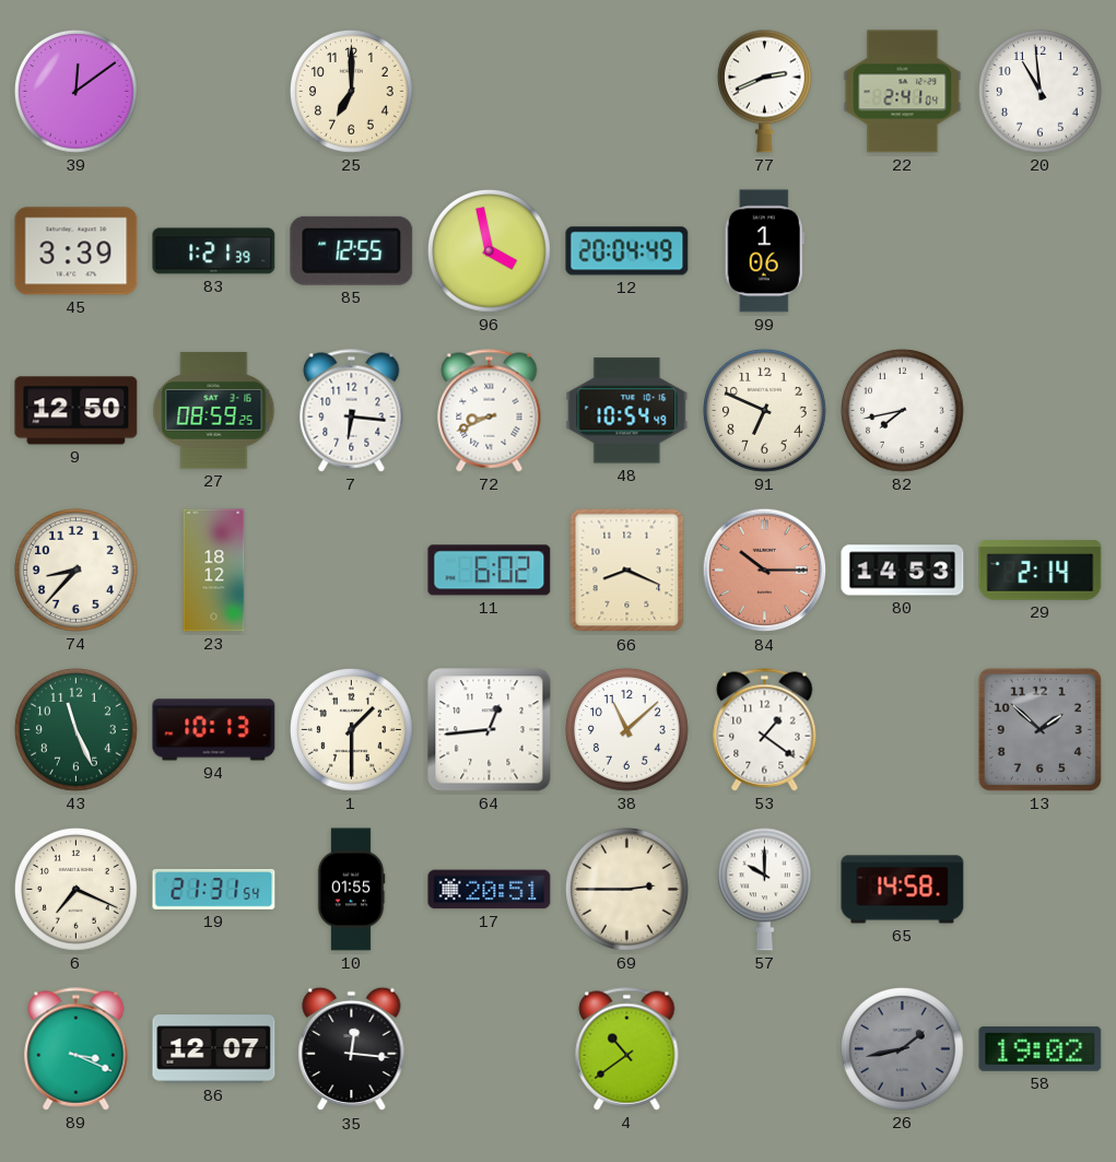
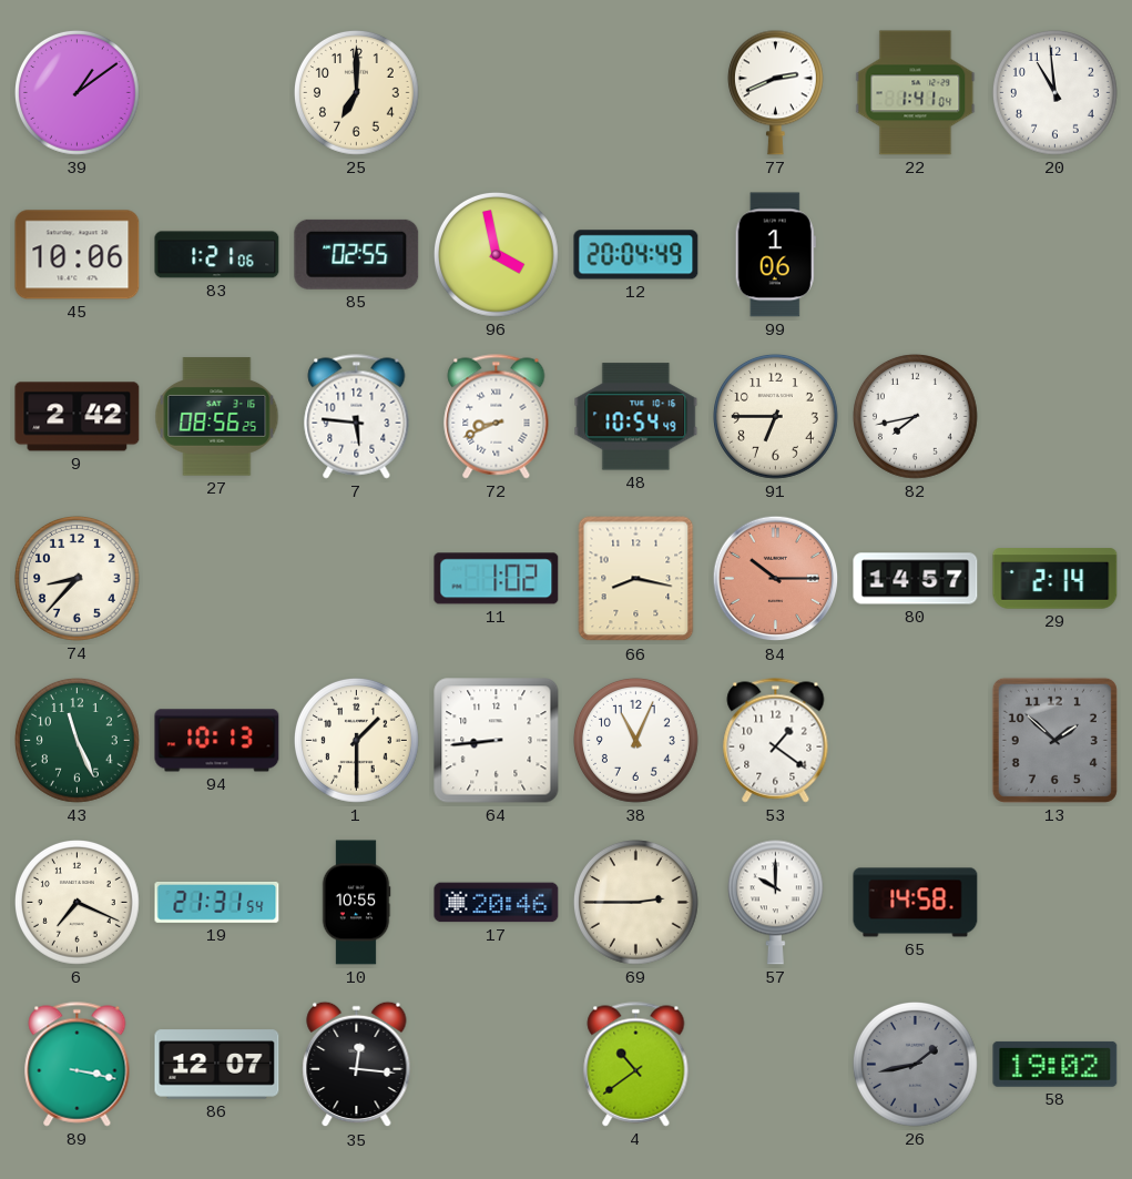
39: 12:09 -> 1:09 (78, 93)
22: 2:41 -> 1:41 (916, 93)
45: 3:39 -> 10:06 (78, 255)
83: 1:21:39 -> 1:21:06 (217, 255)
85: 12:55 -> 02:55 (357, 254)
9: 12:50 -> 2:42 (78, 417)
27: 08:59 -> 08:56 (217, 417)
7: 6:16 -> 5:46 (357, 417)
91: 6:49 -> 6:45 (776, 417)
23: 18:12 -> none (214, 571)
11: 6:02 -> 1:02 (497, 579)
66: 8:19 -> 8:17 (636, 579)
80: 14:53 -> 14:57 (916, 579)
64: 12:44 -> 8:44 (497, 741)
38: 11:08 -> 11:04 (636, 741)
10: 01:55 -> 10:55 (356, 903)
17: 20:51 -> 20:46 (497, 903)
89: 3:19 -> 3:17 (78, 1065)
